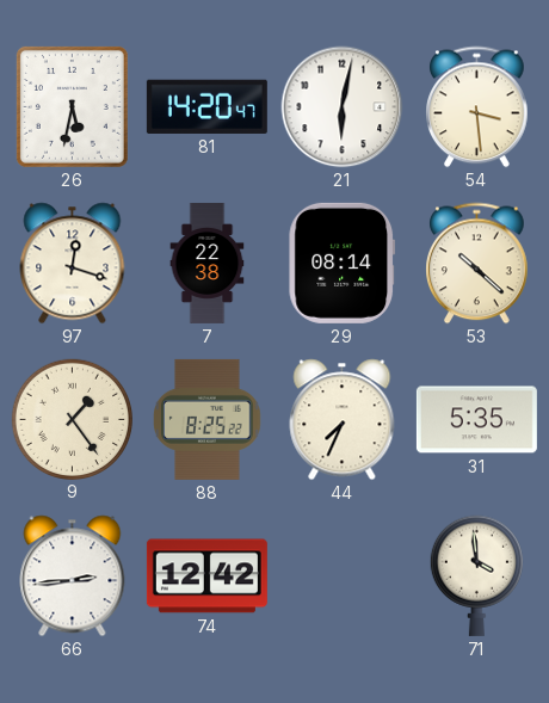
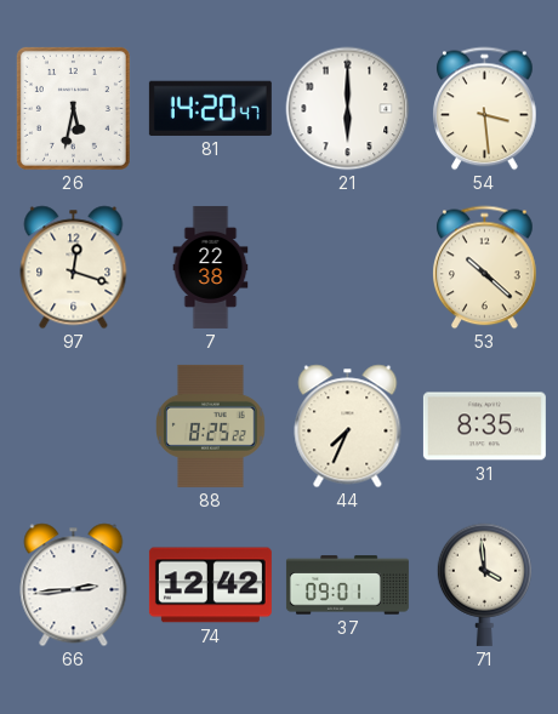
21: 6:02 -> 6:00 (348, 109)
29: 08:14 -> none (343, 263)
9: 1:24 -> none (72, 419)
31: 5:35 -> 8:35 (484, 427)
37: none -> 09:01 (347, 586)
